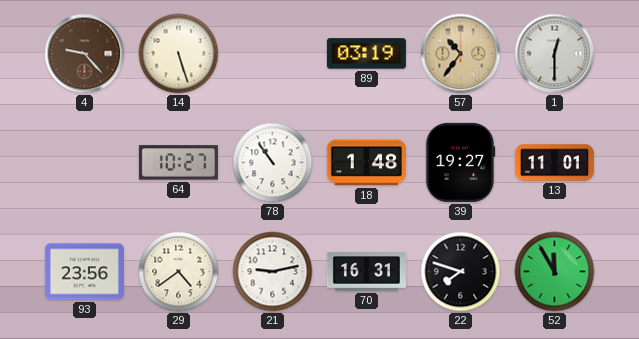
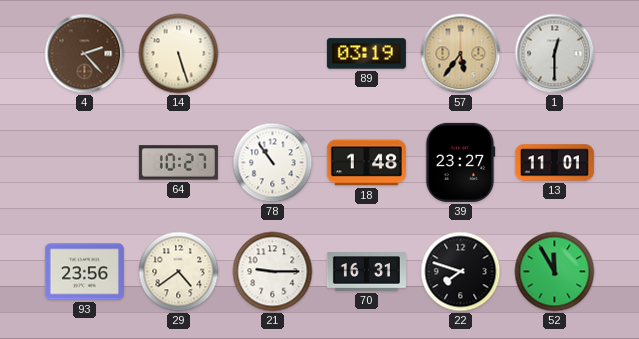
4: 9:23 -> 2:23 (85, 54)
57: 10:36 -> 5:36 (461, 54)
39: 19:27 -> 23:27 (460, 162)
21: 9:13 -> 9:15 (273, 272)
